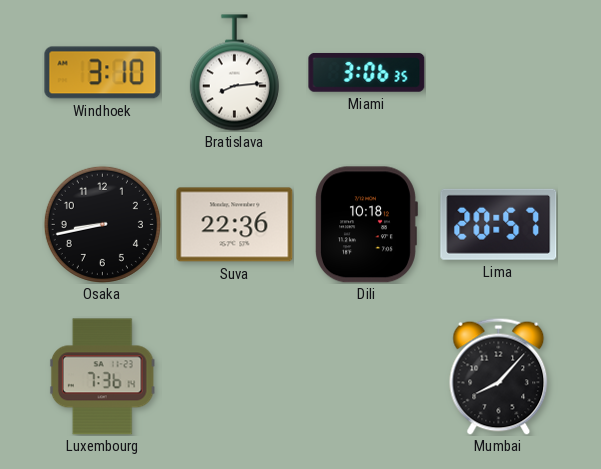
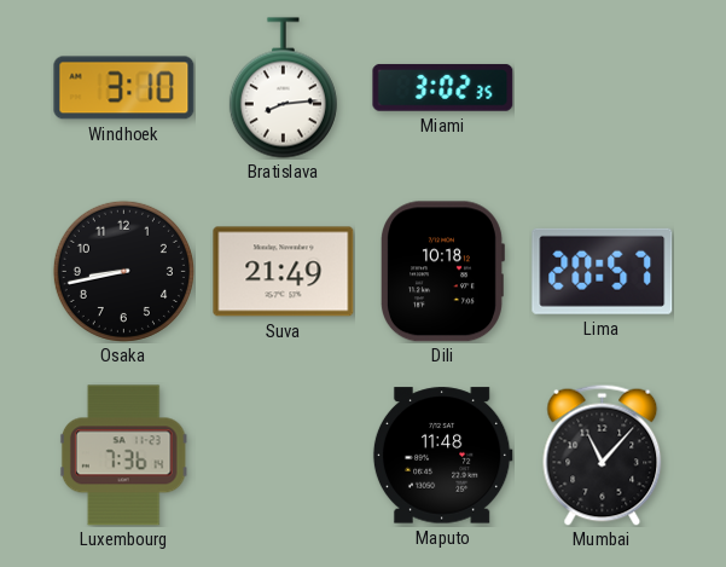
Miami: 3:06 -> 3:02 (443, 87)
Suva: 22:36 -> 21:49 (284, 272)
Maputo: none -> 11:48 (442, 456)
Mumbai: 8:07 -> 11:07 (603, 455)
